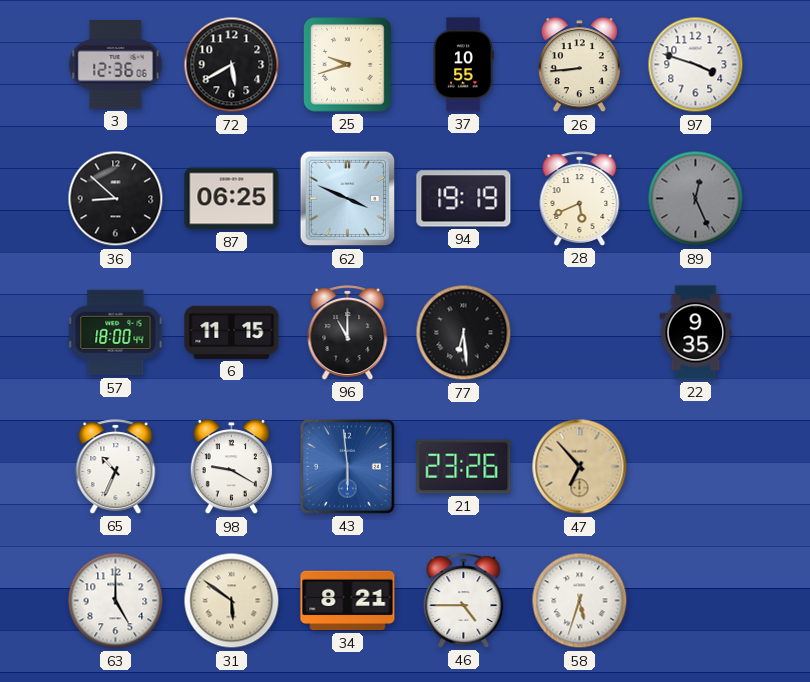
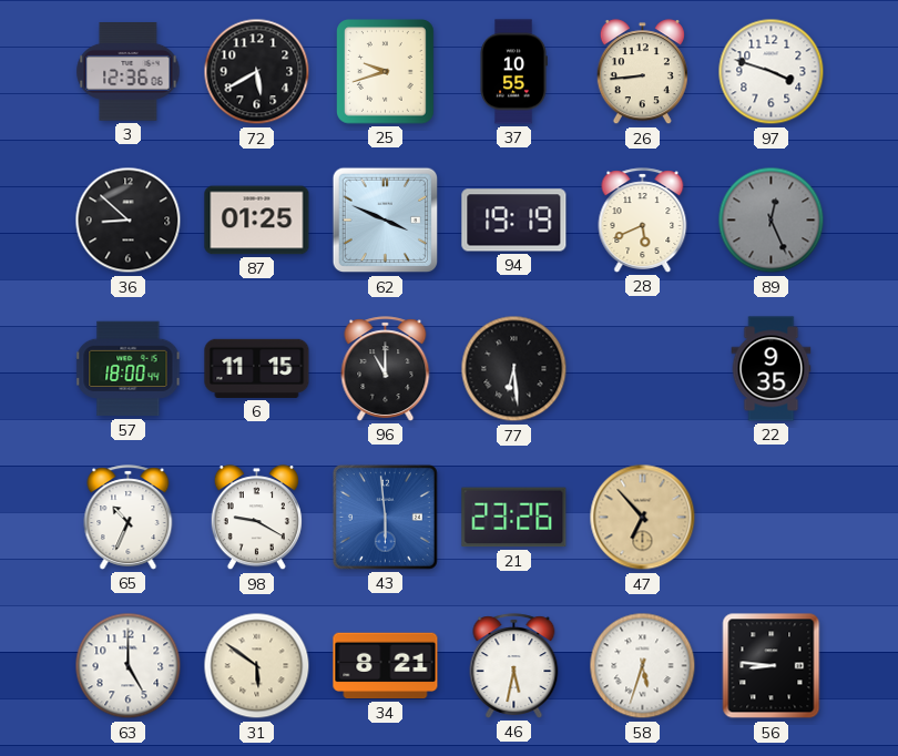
87: 06:25 -> 01:25 (257, 221)
46: 4:45 -> 5:32 (514, 666)
56: none -> 8:46 (772, 666)
